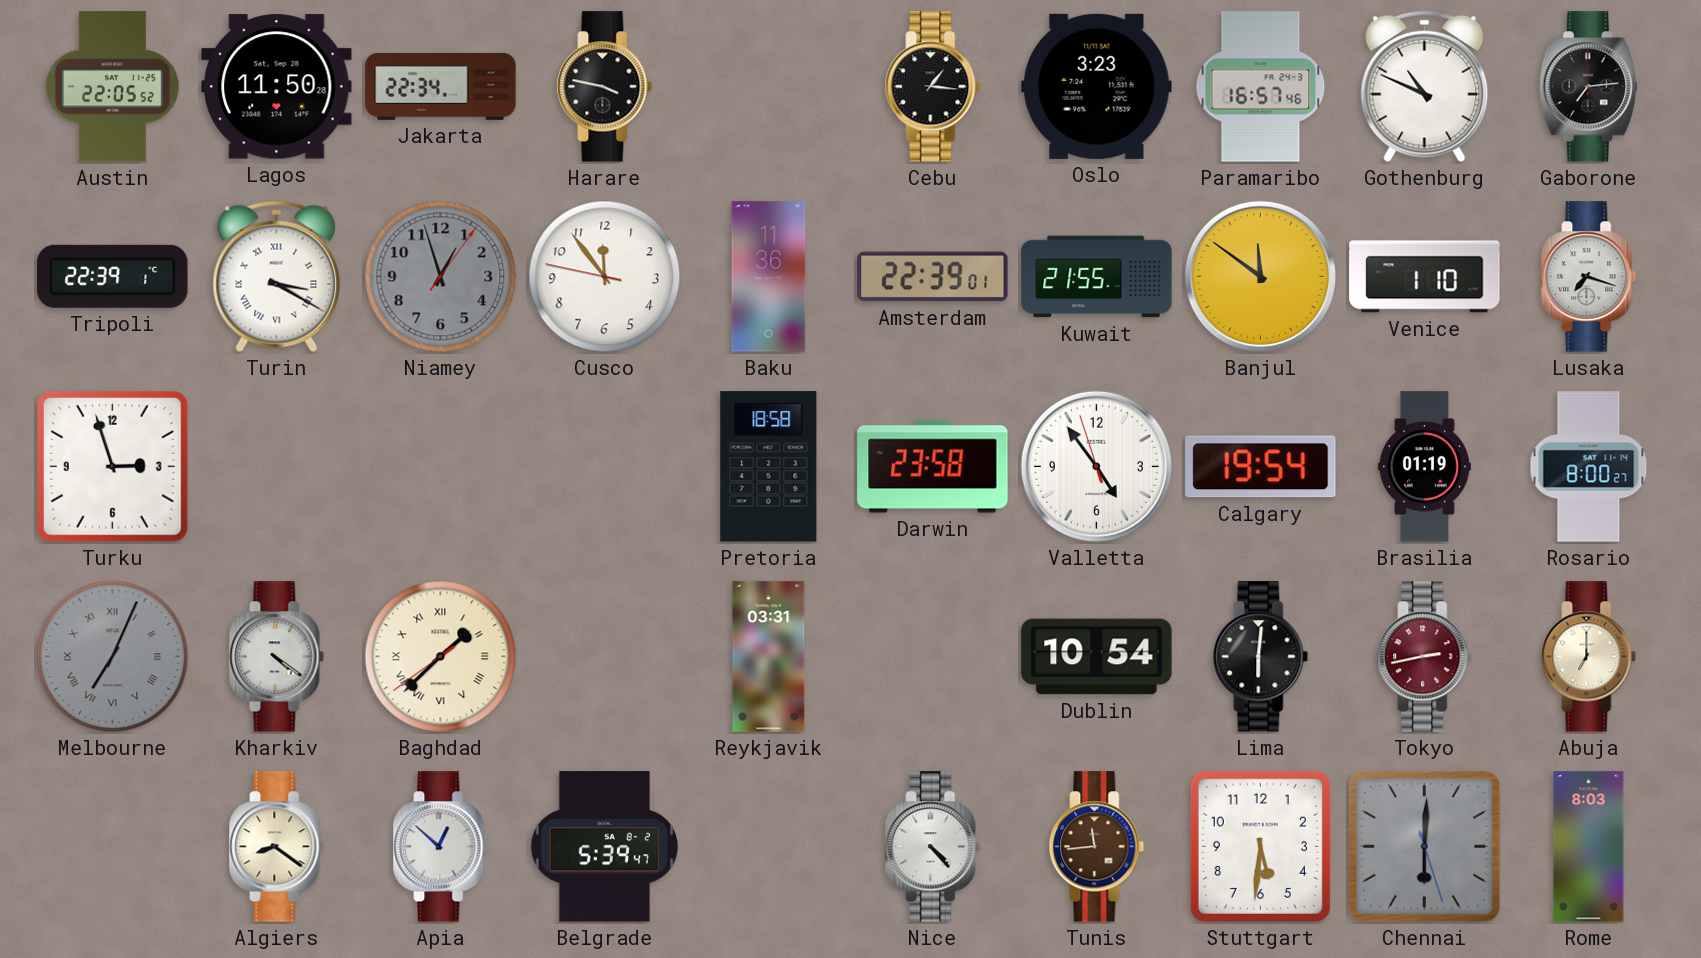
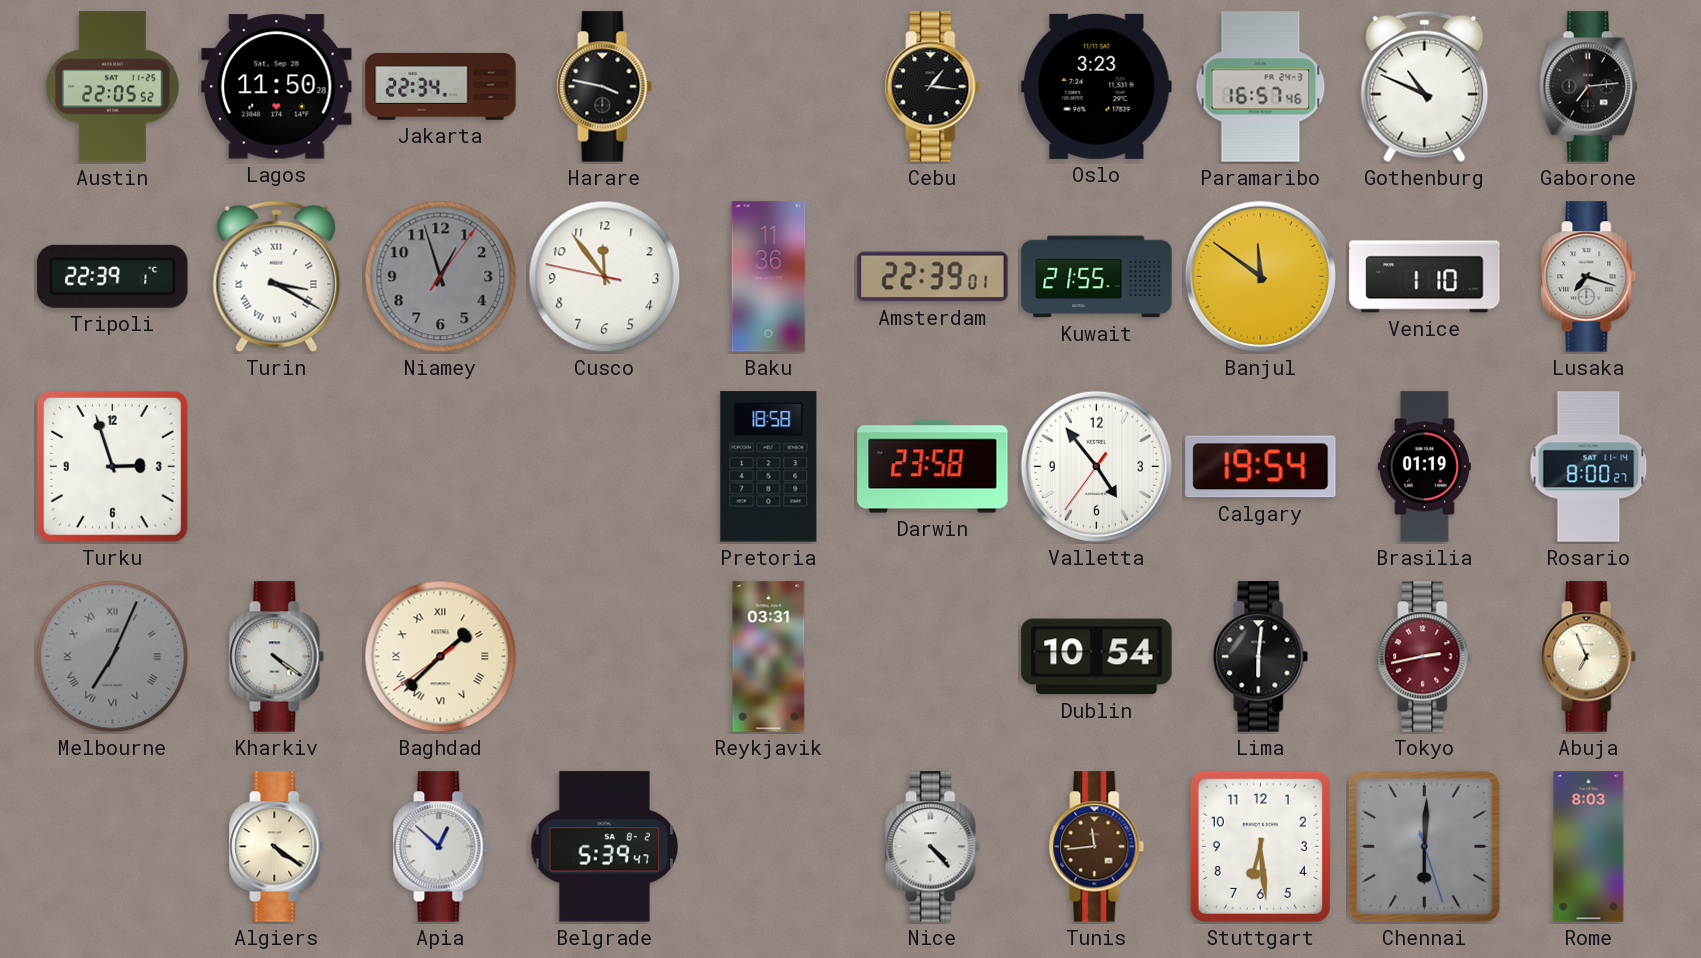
Valletta: 4:53:57 -> 4:53:36 (1096, 466)
Abuja: 7:00 -> 6:56 (1589, 657)
Algiers: 8:21 -> 4:21 (277, 847)
Stuttgart: 5:31 -> 6:29 (1260, 846)
